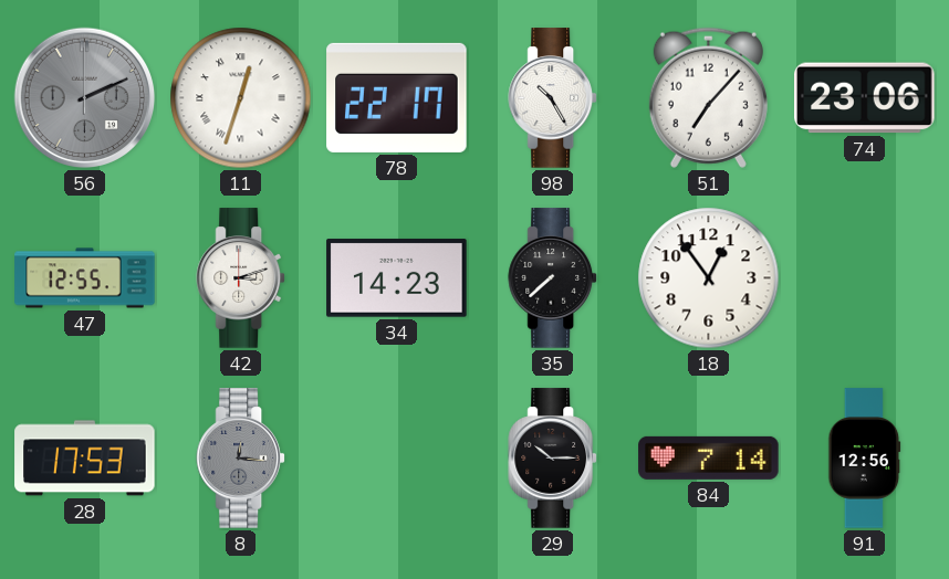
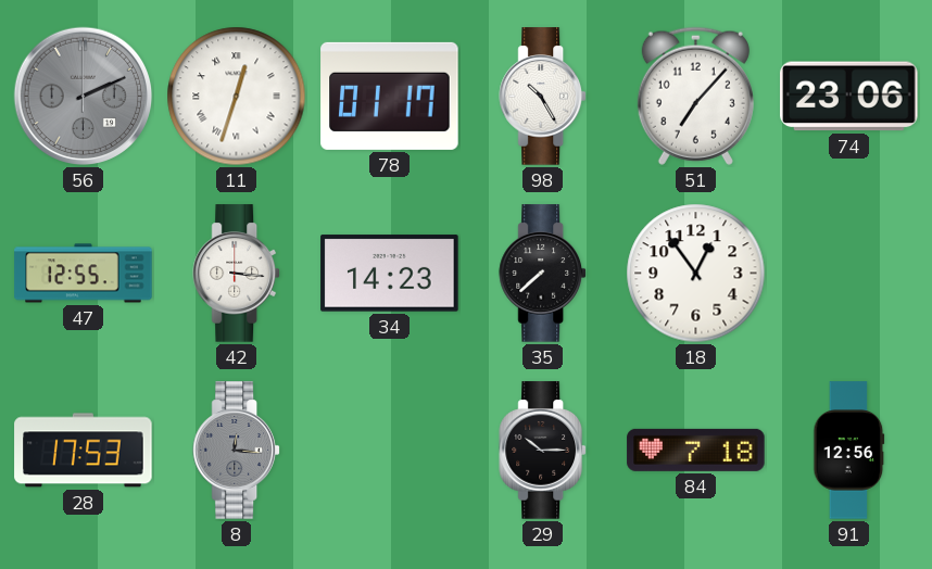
78: 22:17 -> 01:17 (390, 96)
42: 3:12 -> 3:16 (236, 274)
84: 7:14 -> 7:18 (696, 450)
